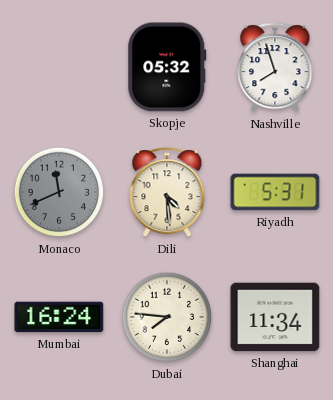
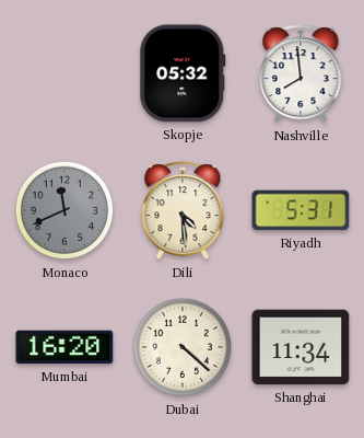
Nashville: 7:57 -> 7:59 (301, 74)
Mumbai: 16:24 -> 16:20 (64, 347)
Dubai: 7:46 -> 4:22 (183, 347)
